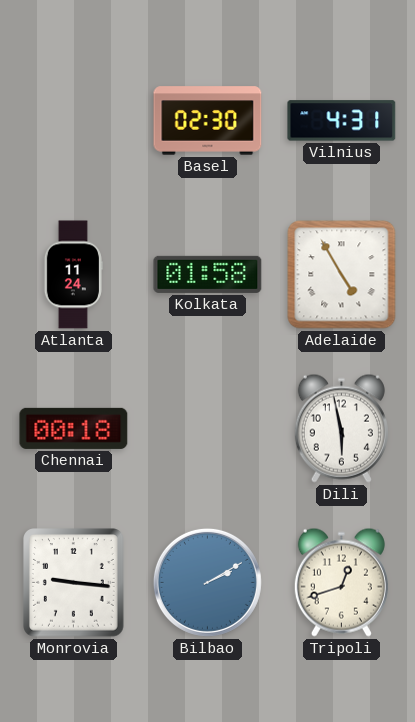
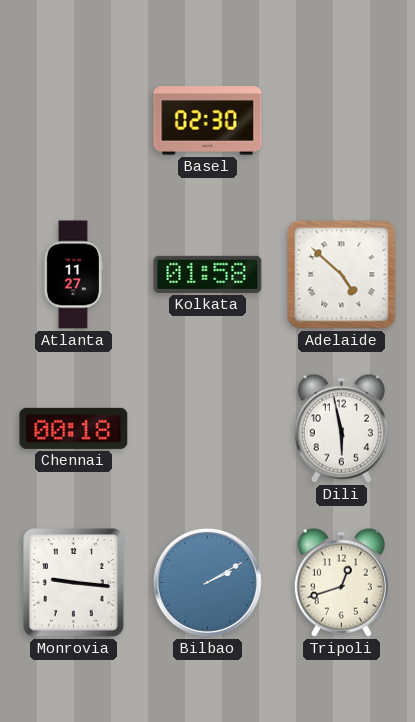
Vilnius: 4:31 -> none (342, 121)
Atlanta: 11:24 -> 11:27 (73, 275)
Adelaide: 4:55 -> 4:52 (342, 275)
